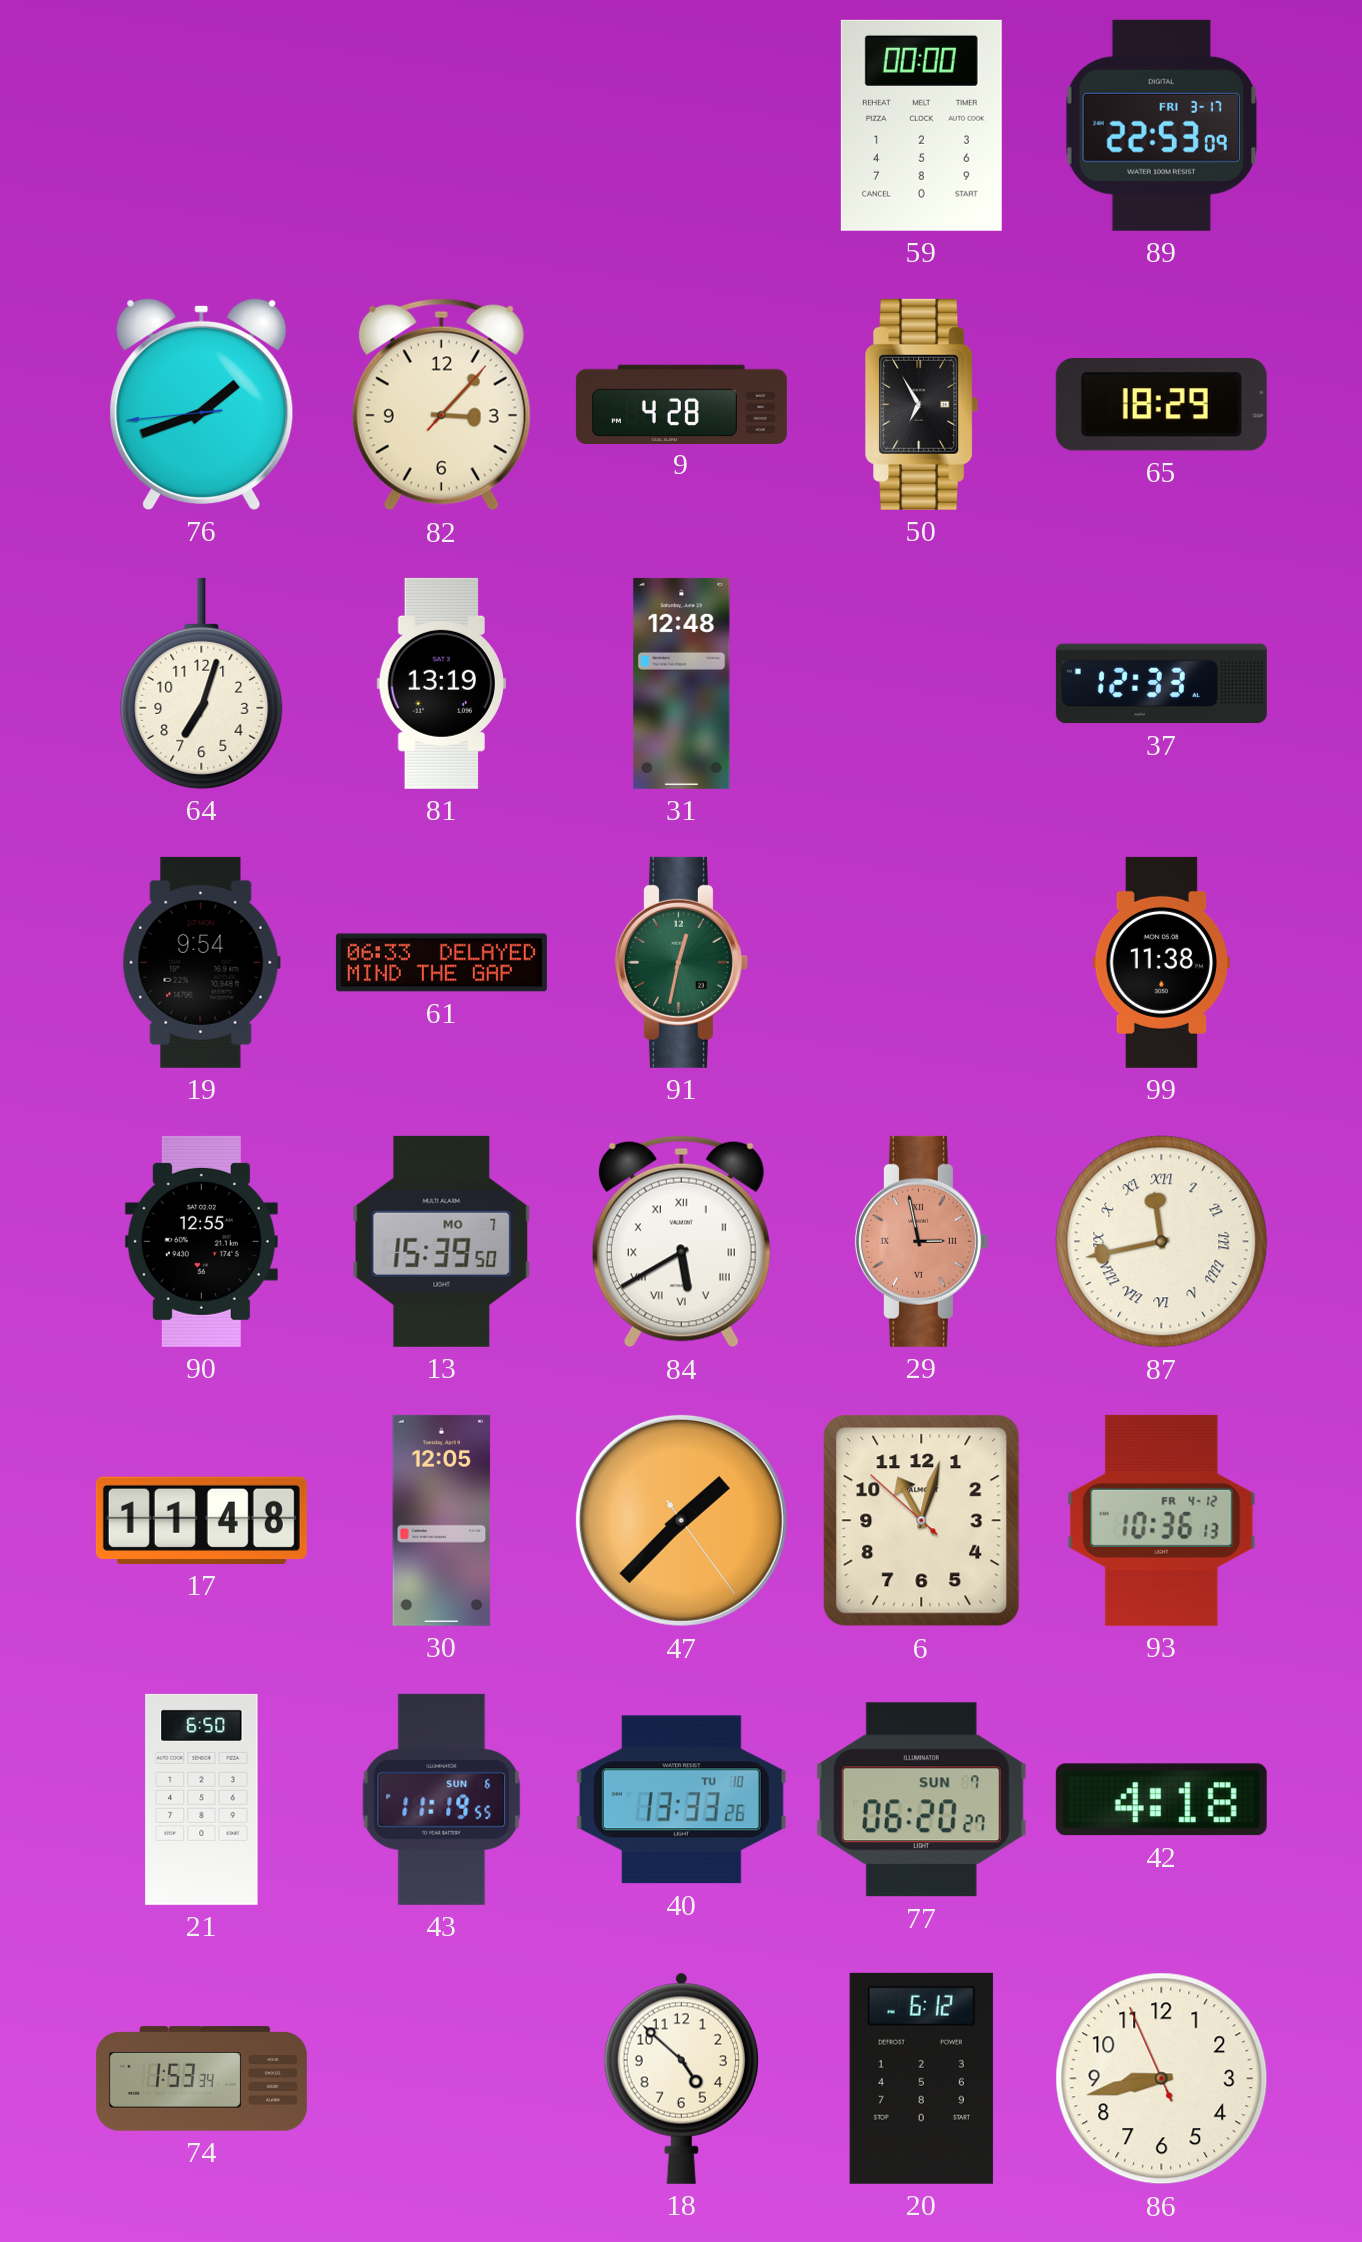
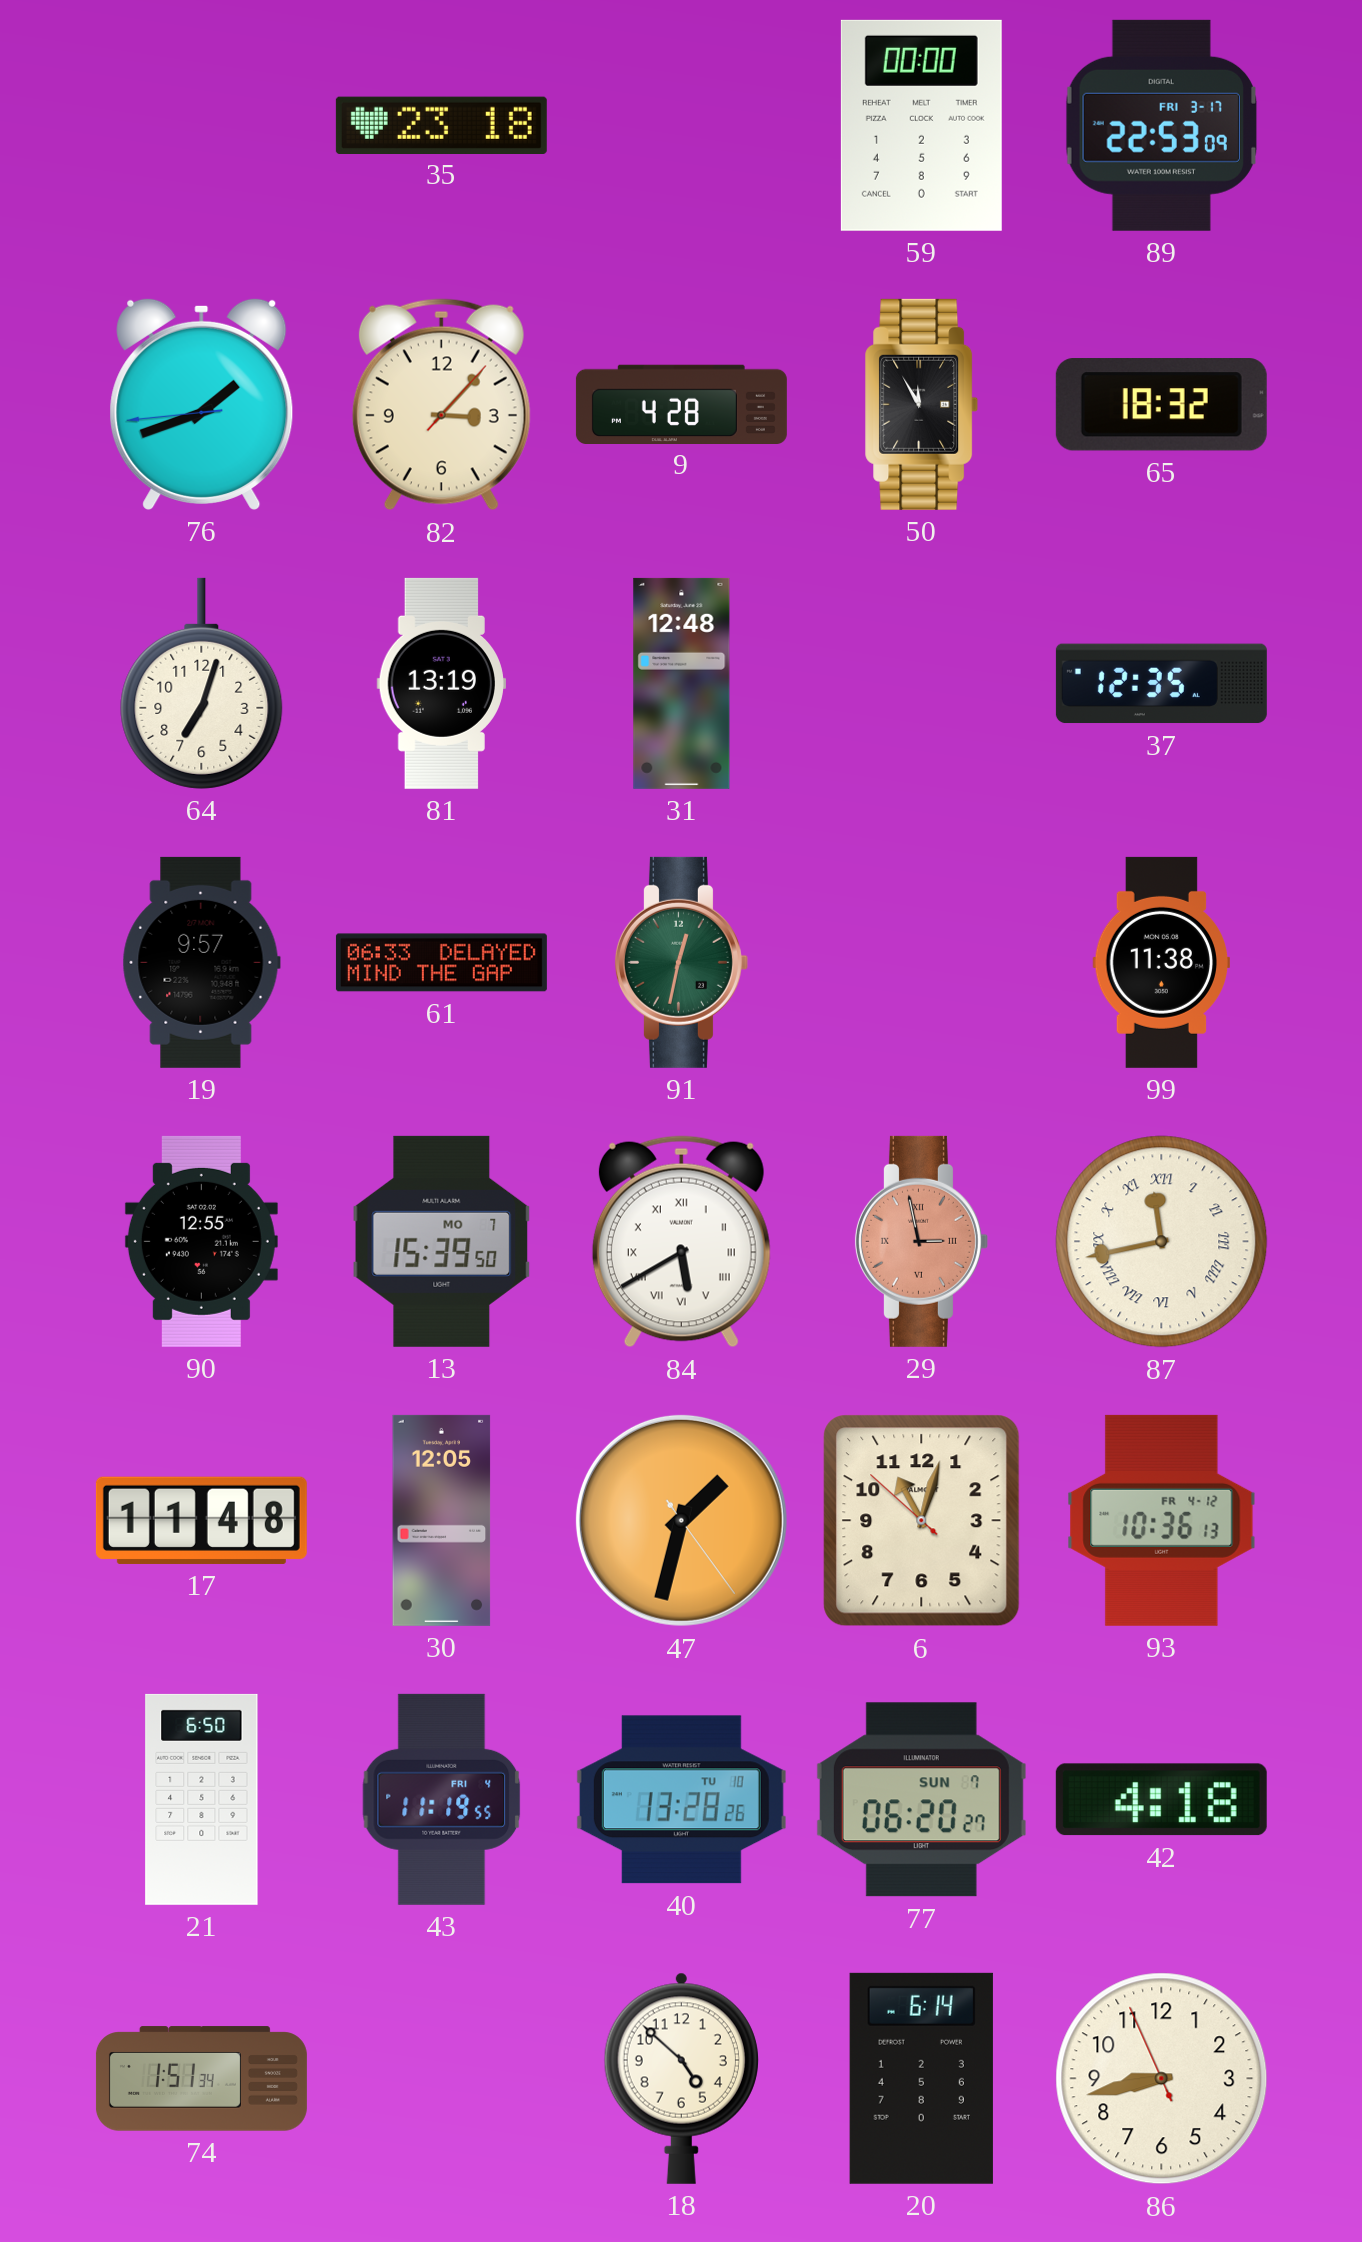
35: none -> 23:18 (441, 125)
50: 6:55 -> 11:55 (922, 404)
65: 18:29 -> 18:32 (1161, 405)
37: 12:33 -> 12:35 (1161, 684)
19: 9:54 -> 9:57 (201, 962)
47: 1:37 -> 1:32 (681, 1520)
43 date: SUN 6 -> FRI 4 (442, 1799)
40: 13:33 -> 13:28 (681, 1800)
74: 1:53 -> 1:51 (201, 2079)
20: 6:12 -> 6:14 (921, 2078)
